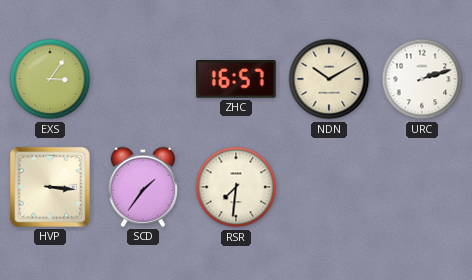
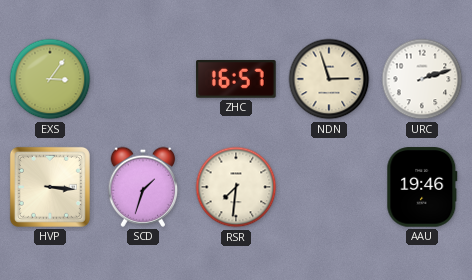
NDN: 10:10 -> 2:57 (329, 79)
SCD: 1:36 -> 1:33 (143, 187)
AAU: none -> 19:46 (422, 187)
